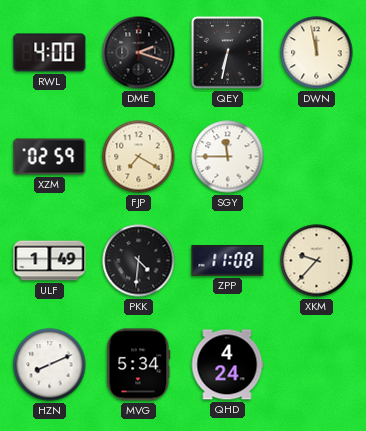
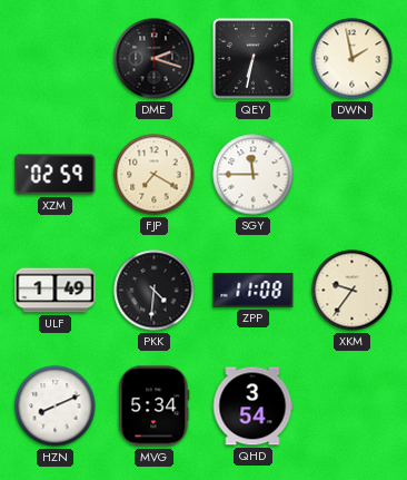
RWL: 4:00 -> none (50, 53)
DWN: 11:58 -> 1:58 (353, 59)
XKM: 9:37 -> 9:36 (353, 291)
QHD: 4:24 -> 3:54 (252, 406)
